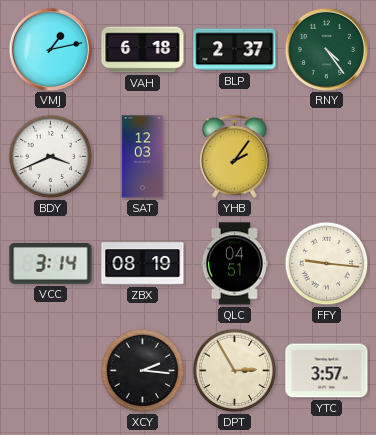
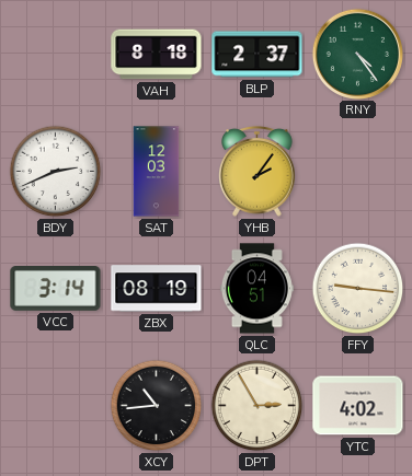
VMJ: 1:13 -> none (50, 49)
VAH: 6:18 -> 8:18 (157, 55)
BDY: 3:41 -> 2:41 (56, 172)
XCY: 2:16 -> 10:44 (157, 406)
YTC: 3:57 -> 4:02 (358, 406)
